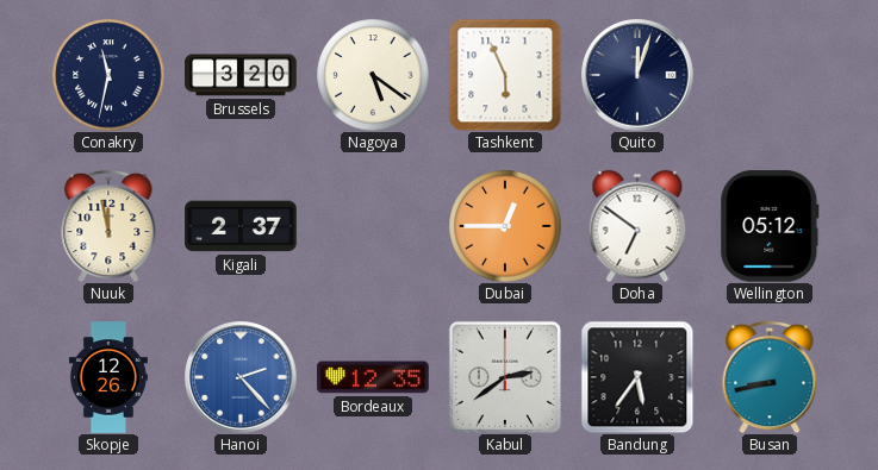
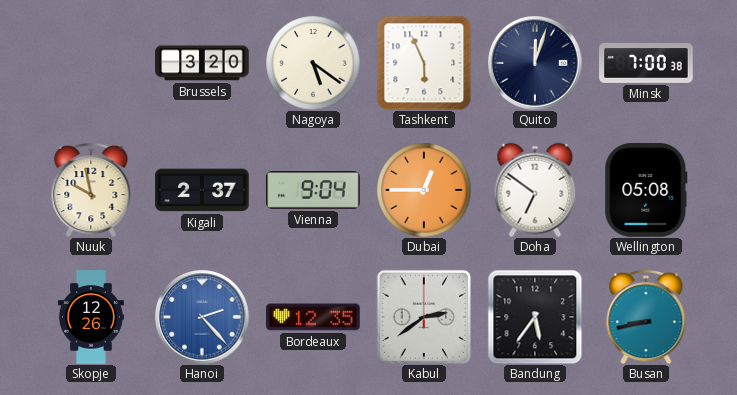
Conakry: 11:32 -> none (108, 75)
Minsk: none -> 7:00 (646, 63)
Nuuk: 11:58 -> 9:58 (91, 190)
Vienna: none -> 9:04 (313, 191)
Wellington: 05:12 -> 05:08 (646, 190)
